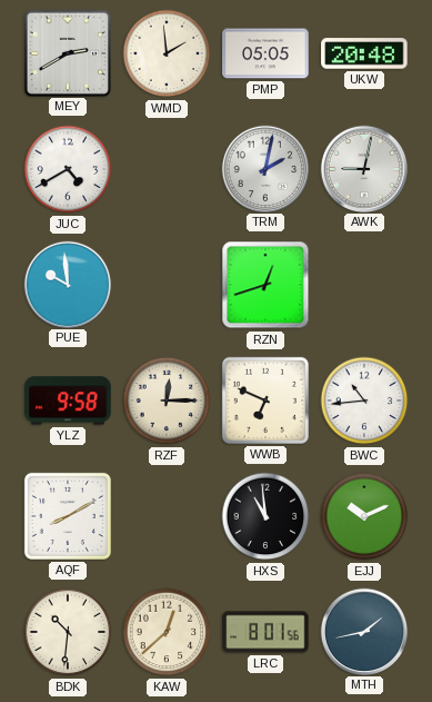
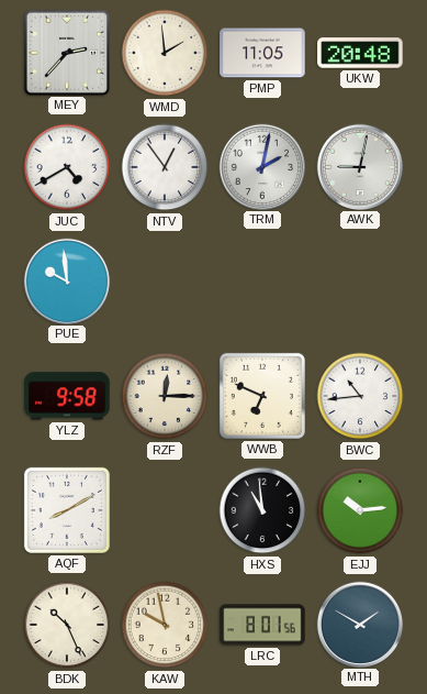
MEY: 2:40 -> 2:37 (66, 52)
PMP: 05:05 -> 11:05 (262, 53)
NTV: none -> 12:54 (165, 167)
RZN: 12:42 -> none (265, 285)
EJJ: 10:11 -> 10:14 (360, 510)
BDK: 10:31 -> 10:26 (67, 625)
KAW: 12:38 -> 9:58 (165, 625)
MTH: 1:43 -> 1:50 (359, 624)
